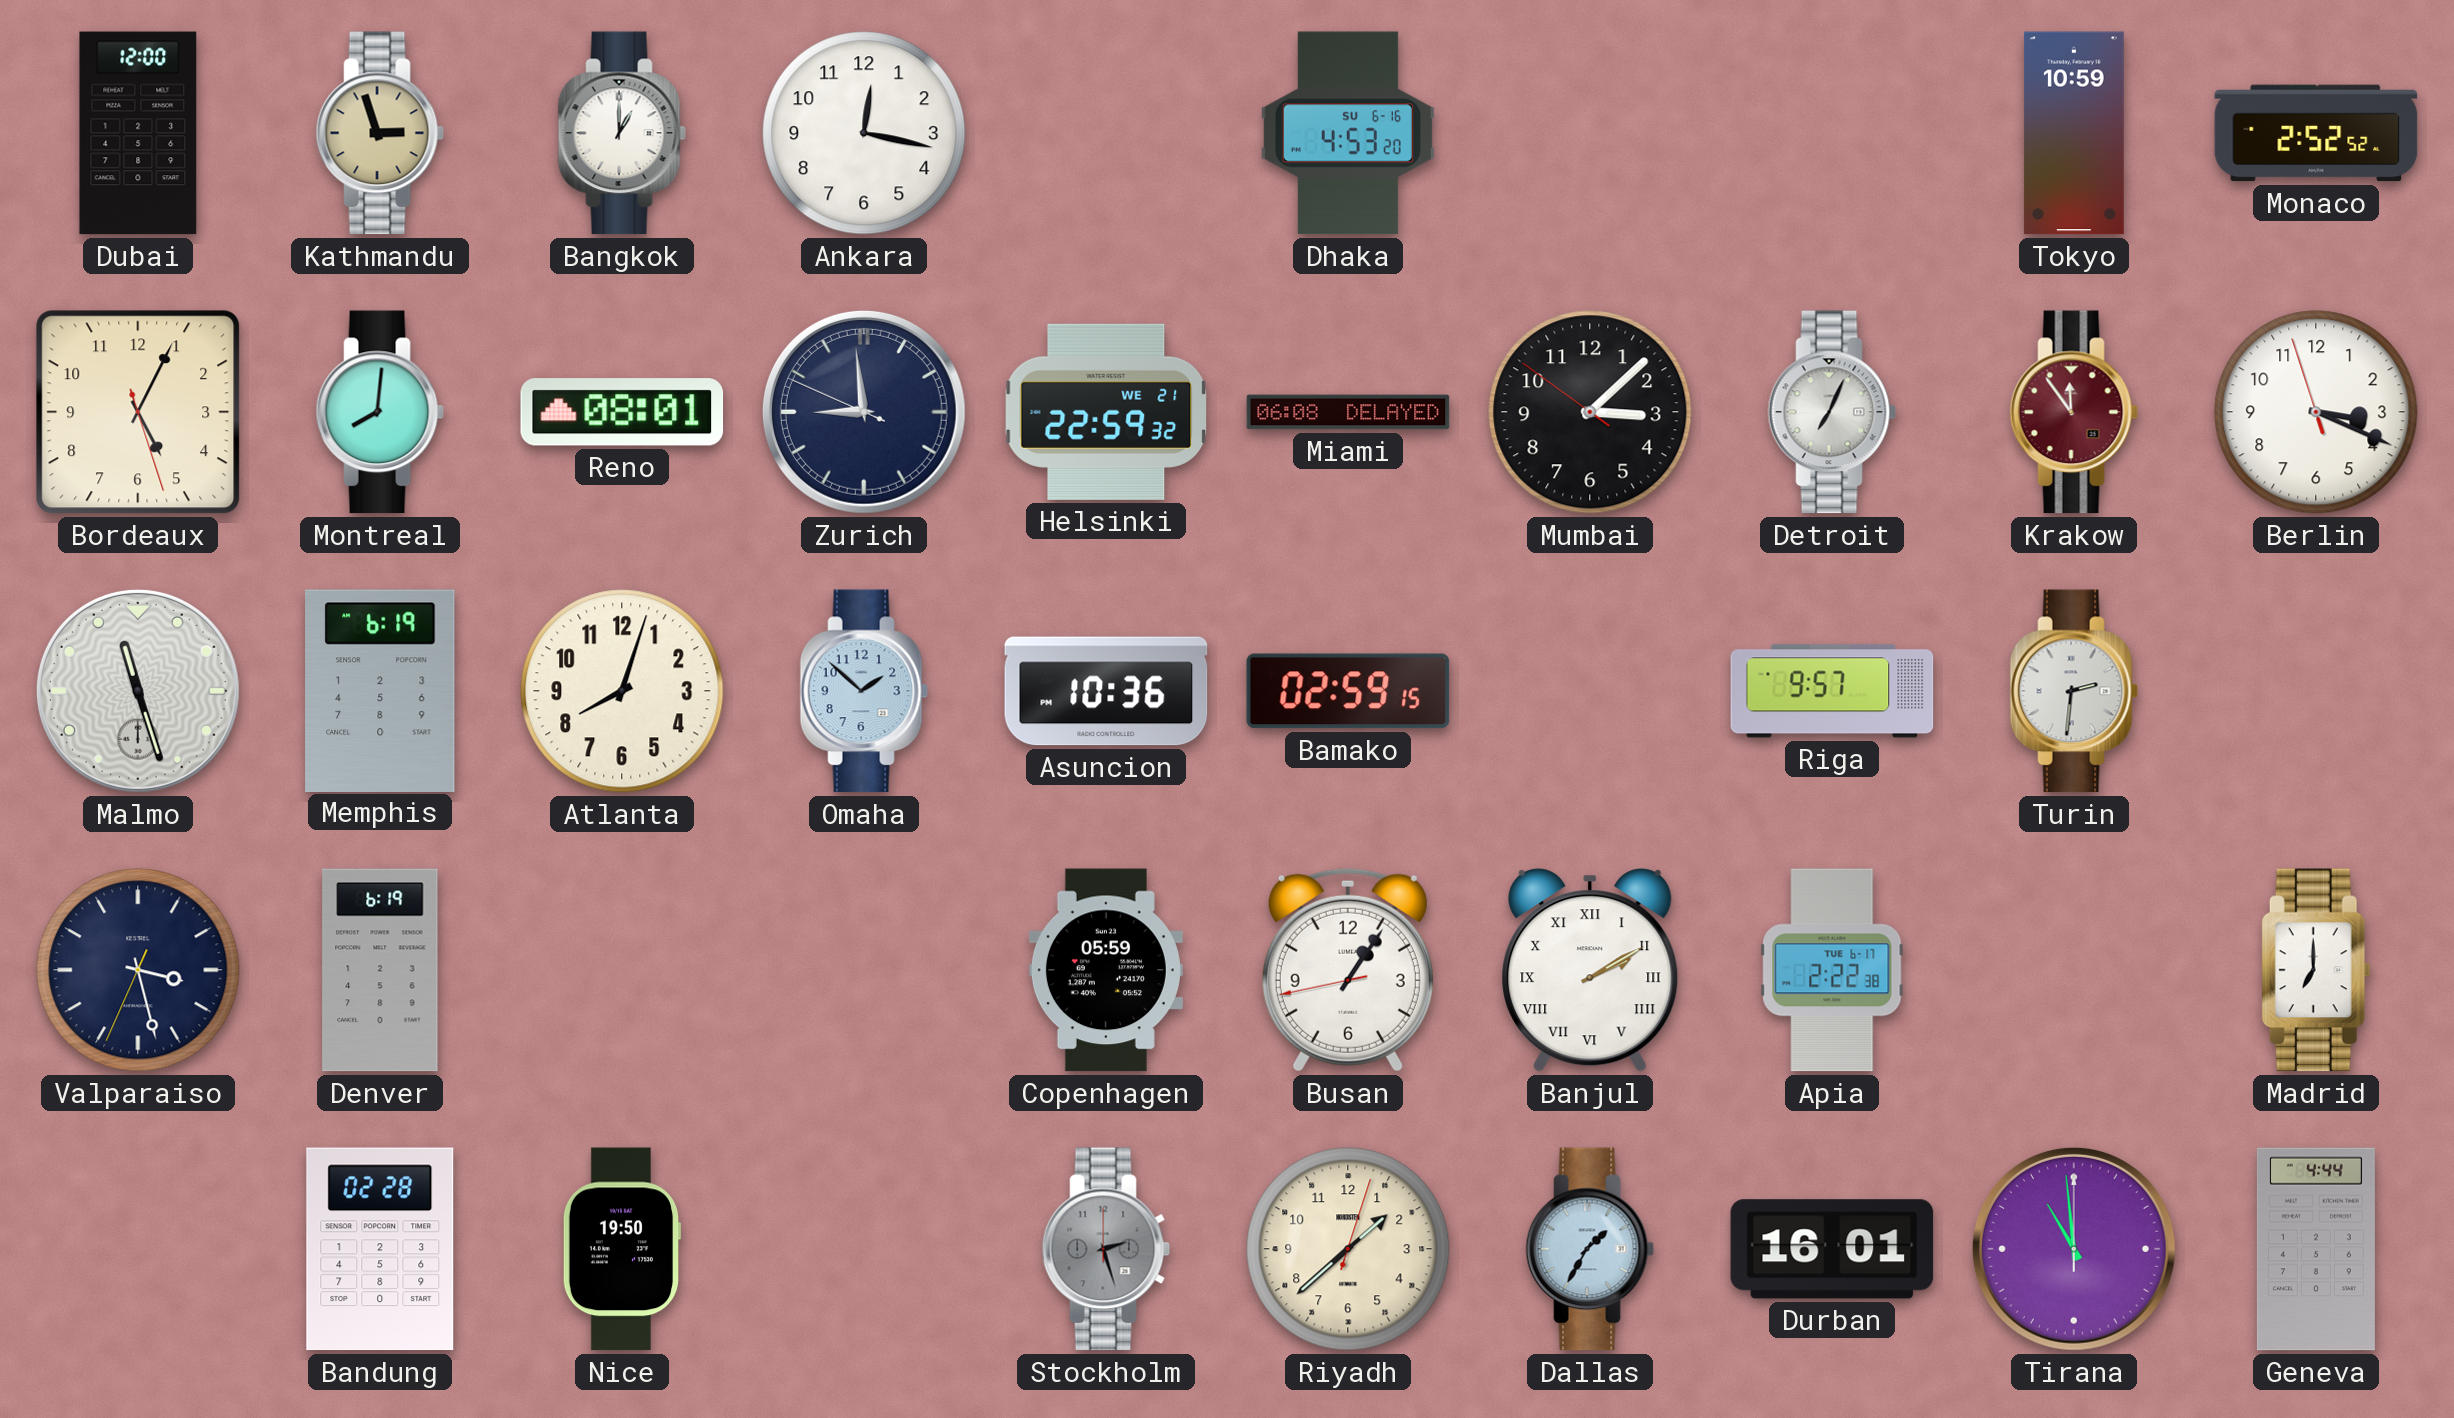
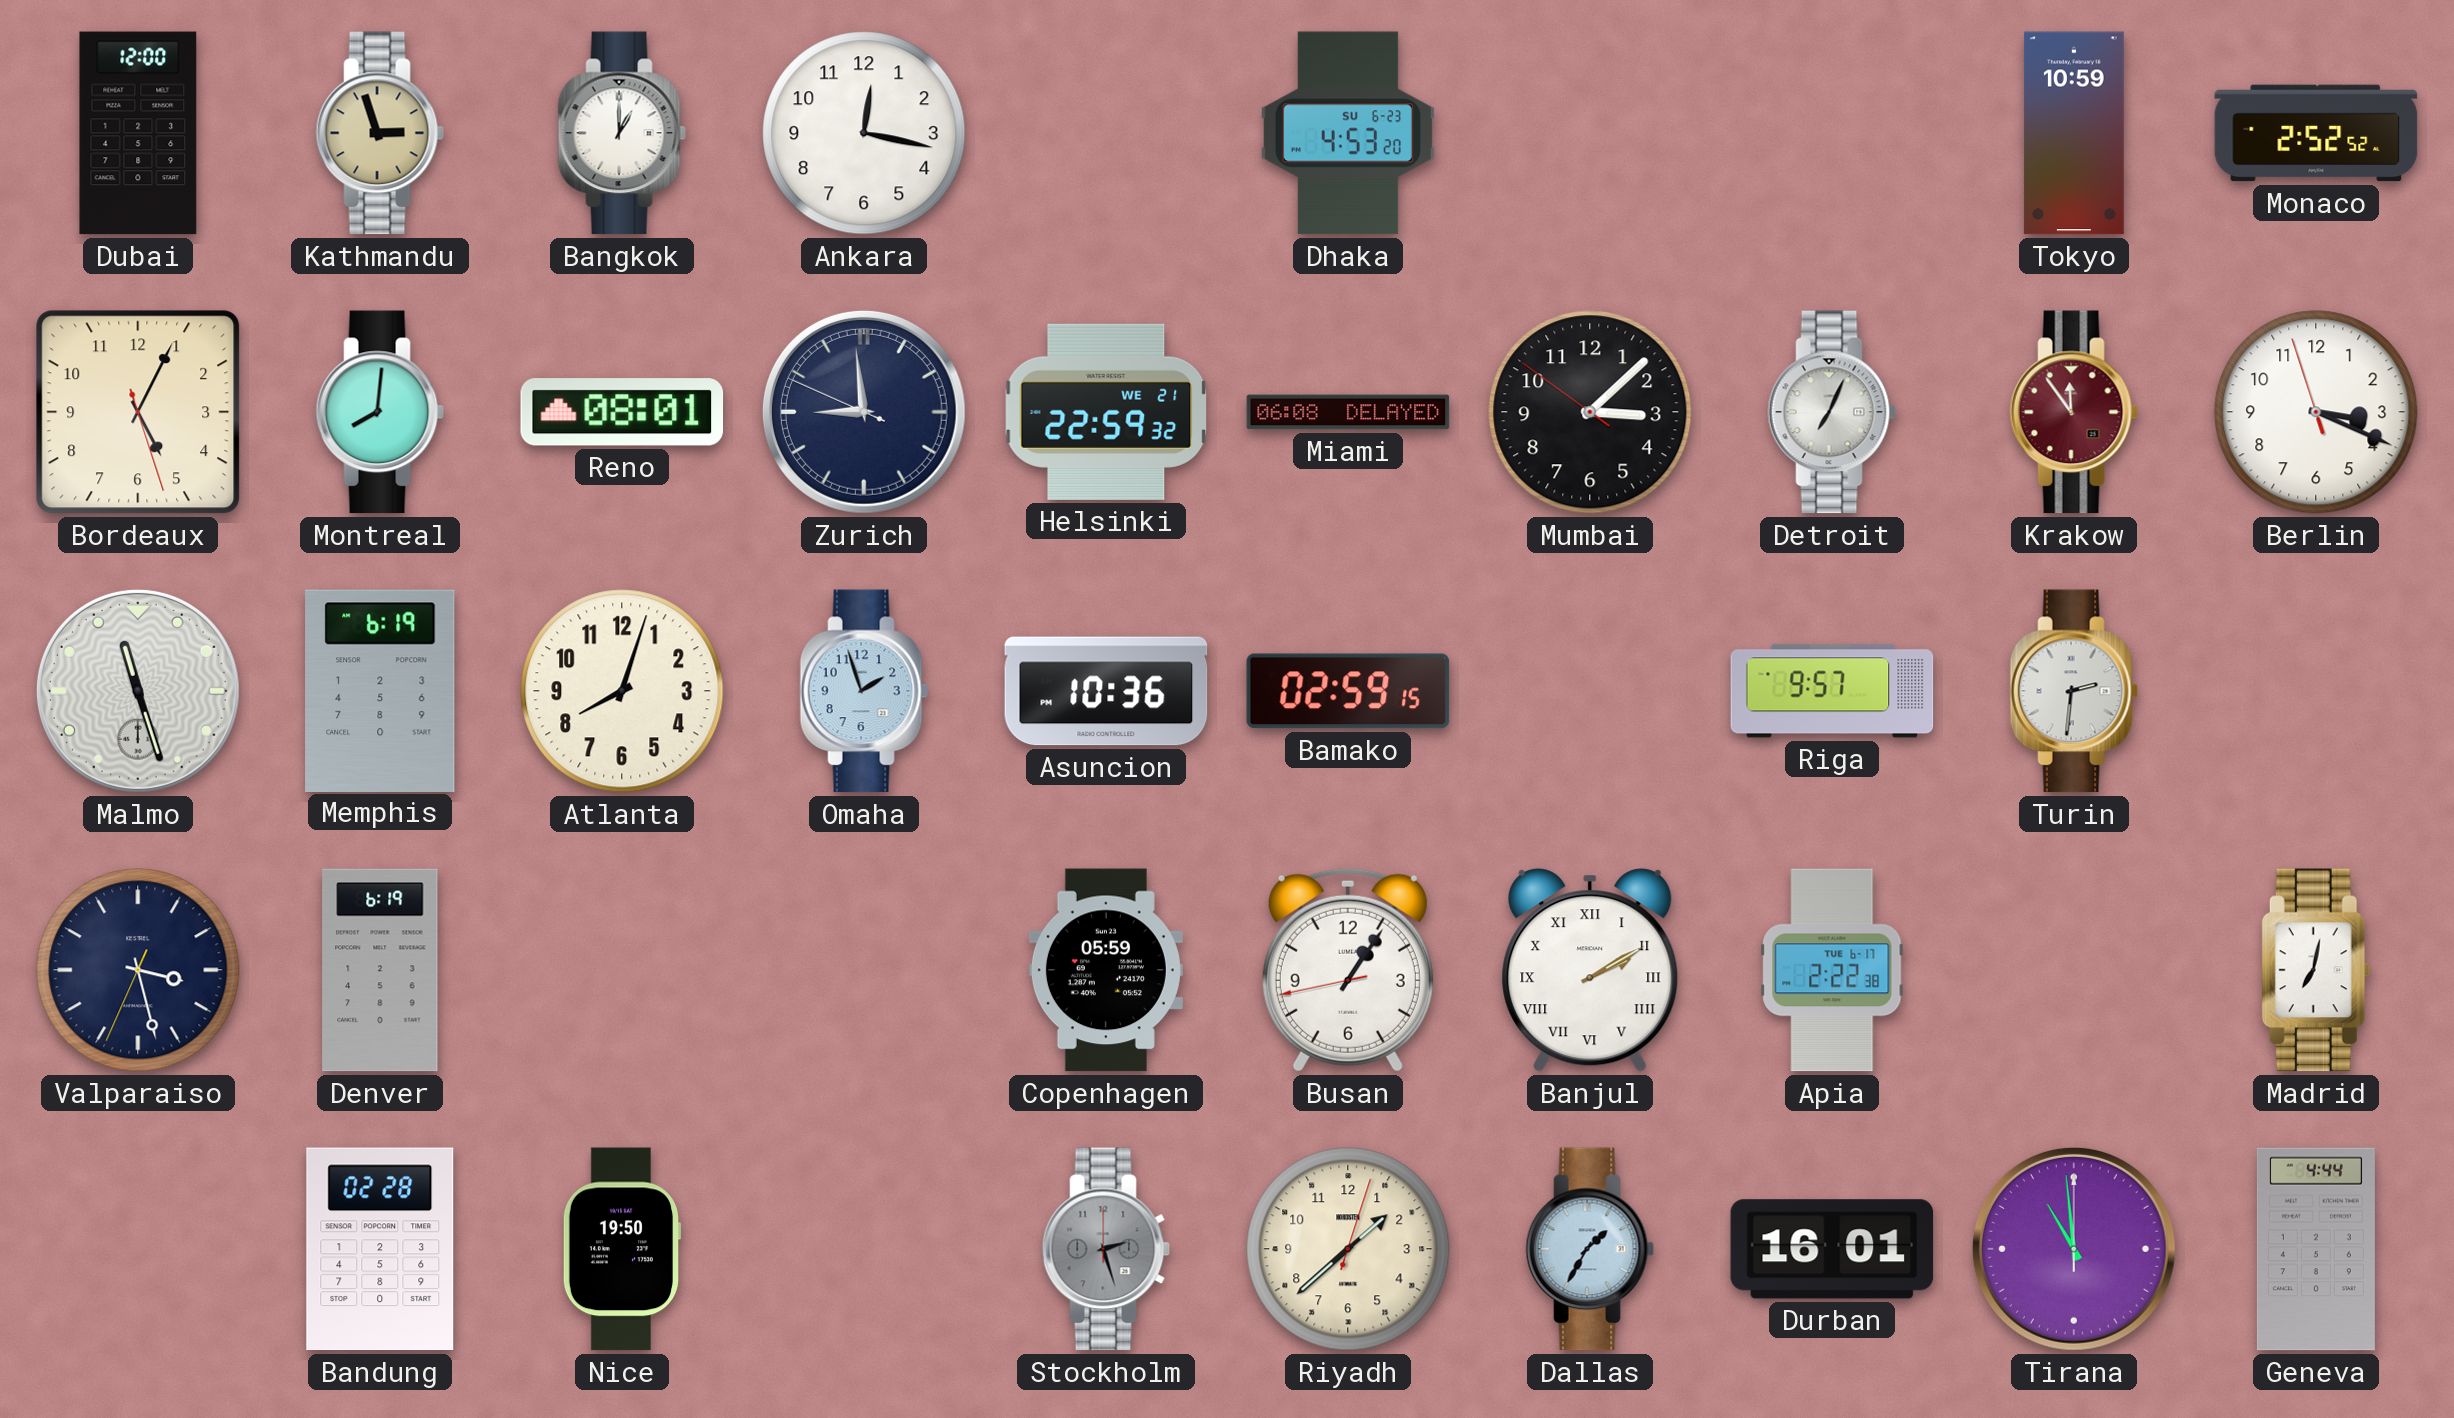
Dhaka date: SU 6-16 -> SU 6-23 (1348, 133)
Omaha: 1:52 -> 1:57 (864, 691)
Madrid: 7:00 -> 7:02 (2316, 970)
